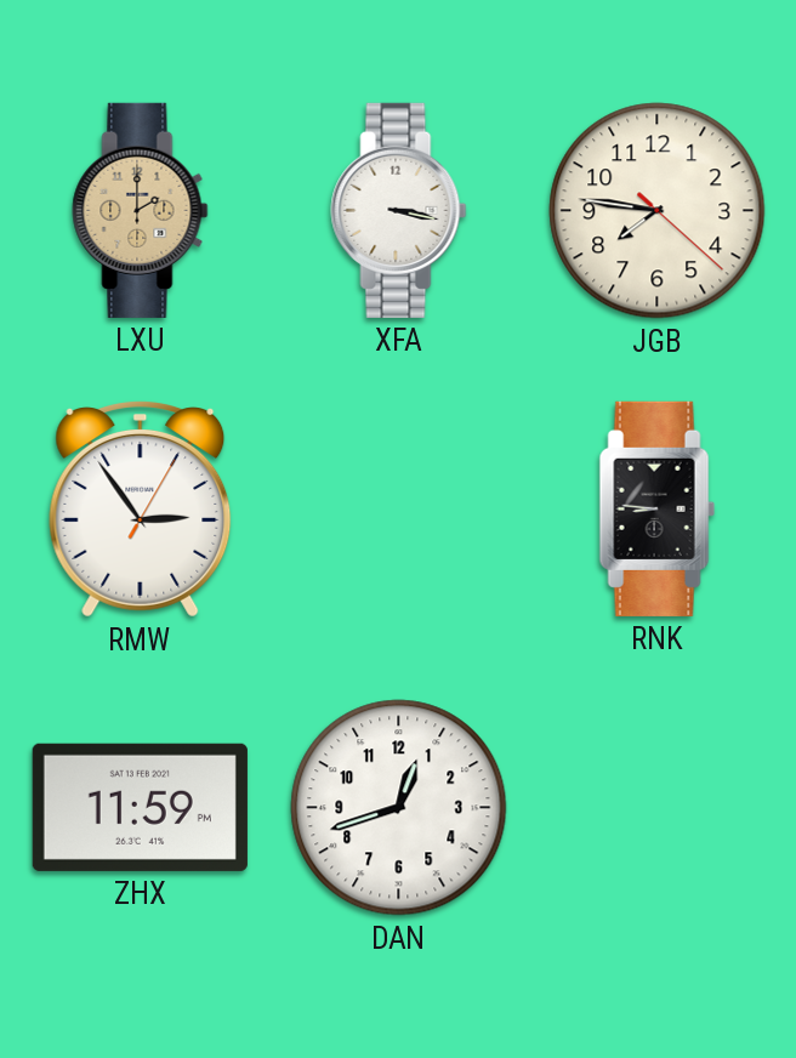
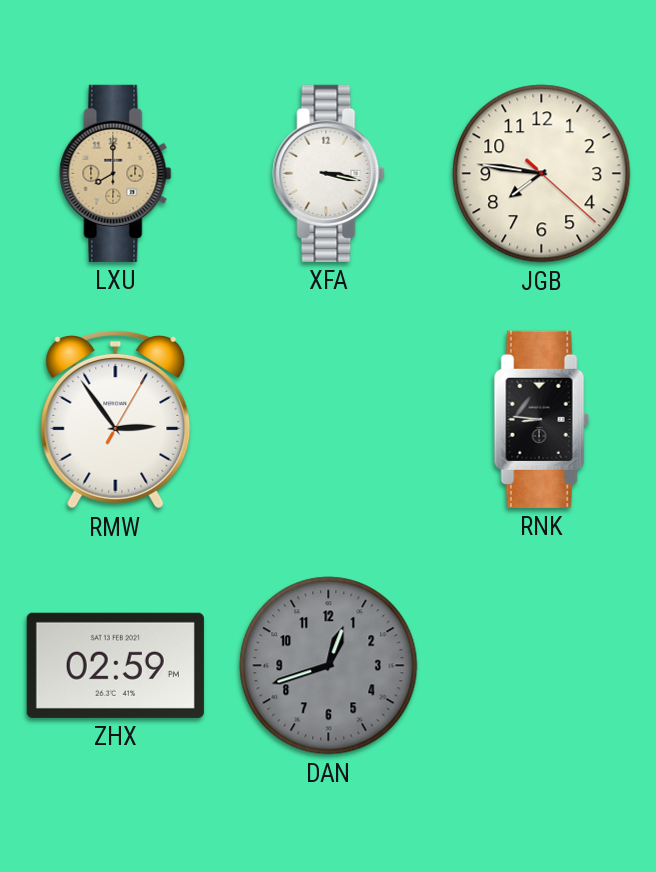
LXU: 2:00 -> 8:00 (116, 173)
ZHX: 11:59 -> 02:59 (115, 665)
DAN dial: white -> grey (329, 666)
